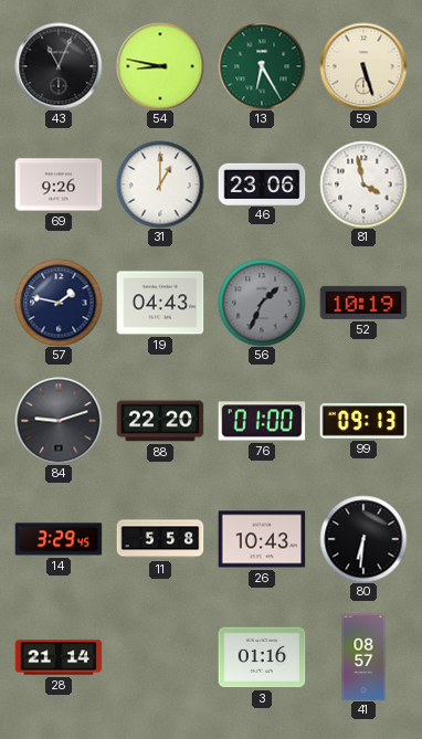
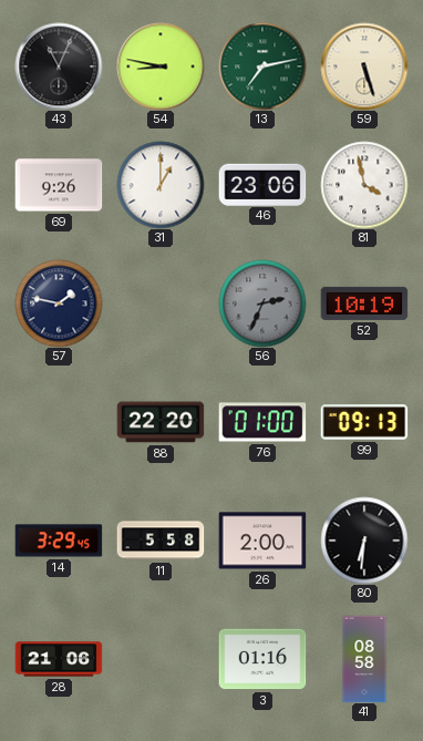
13: 6:25 -> 7:13 (262, 66)
19: 04:43 -> none (160, 303)
56: 1:34 -> 2:34 (262, 303)
84: 9:12 -> none (59, 421)
26: 10:43 -> 2:00 (262, 541)
28: 21:14 -> 21:06 (59, 659)
41: 08:57 -> 08:58 (364, 659)
